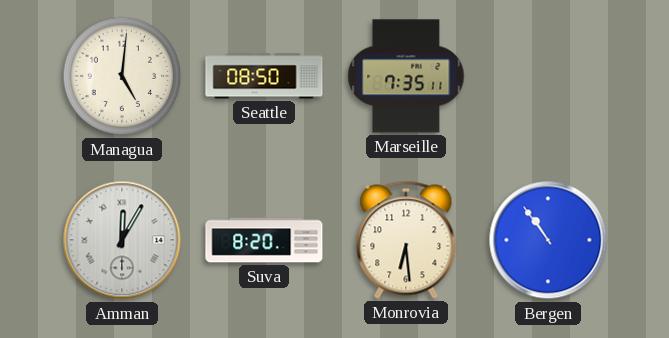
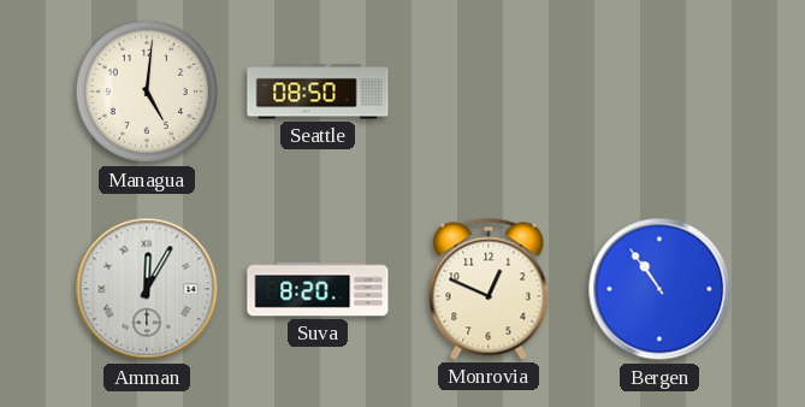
Marseille: 7:35 -> none (406, 76)
Monrovia: 6:29 -> 12:49 (489, 289)
